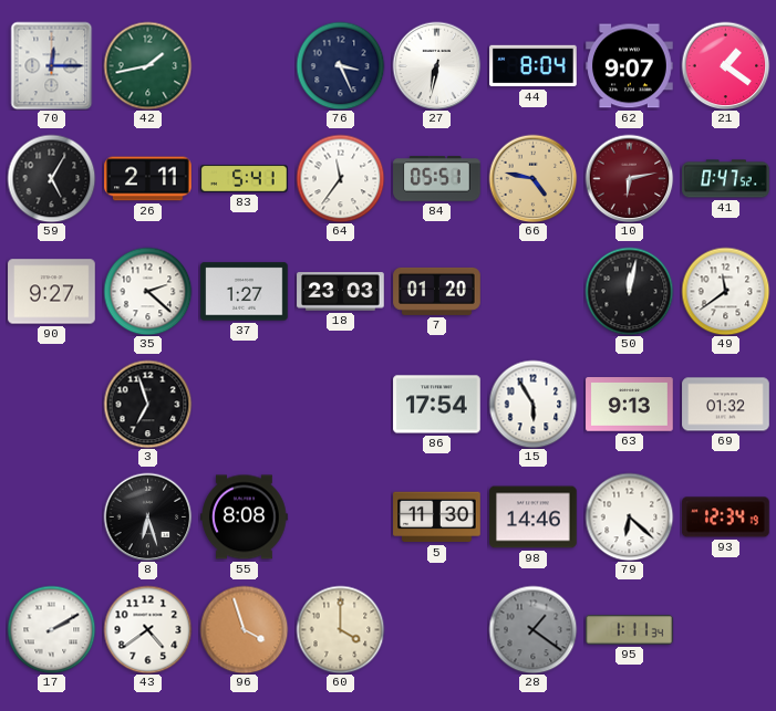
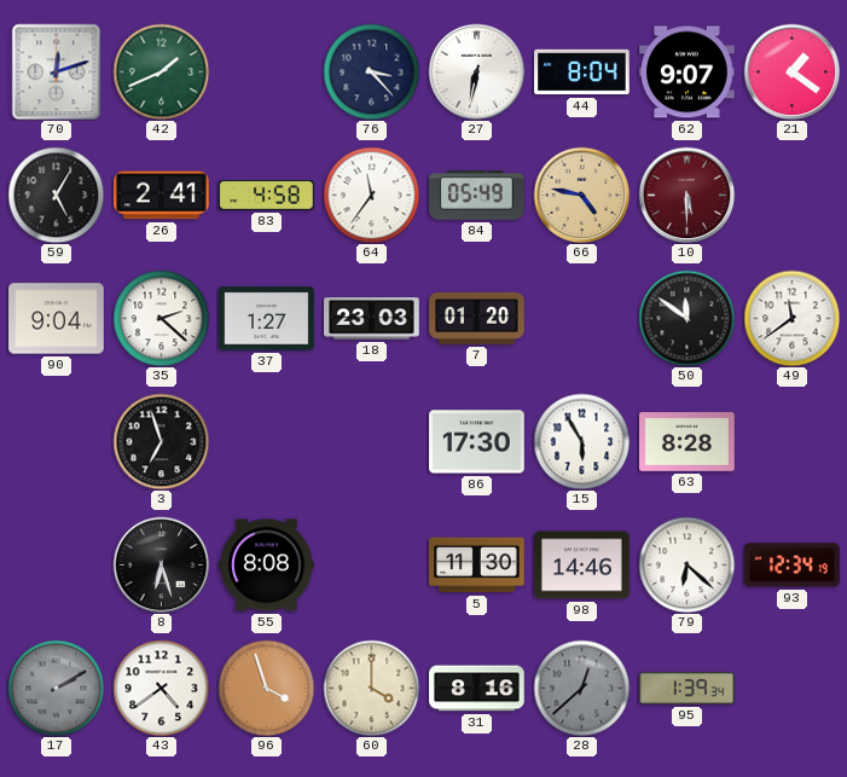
70: 12:15 -> 12:12 (57, 71)
42: 1:43 -> 1:41 (161, 71)
76: 3:26 -> 3:23 (371, 71)
26: 2:11 -> 2:41 (162, 196)
83: 5:41 -> 4:58 (267, 196)
84: 05:51 -> 05:49 (477, 196)
10: 6:13 -> 5:30 (686, 195)
41: 0:47 -> none (726, 179)
90: 9:27 -> 9:04 (57, 319)
50: 12:02 -> 11:51 (686, 318)
86: 17:54 -> 17:30 (477, 442)
63: 9:13 -> 8:28 (688, 442)
69: 01:32 -> none (726, 405)
17 dial: white -> grey (56, 688)
31: none -> 8:16 (477, 689)
28: 1:21 -> 12:38 (581, 688)
95: 1:11 -> 1:39 (688, 689)
